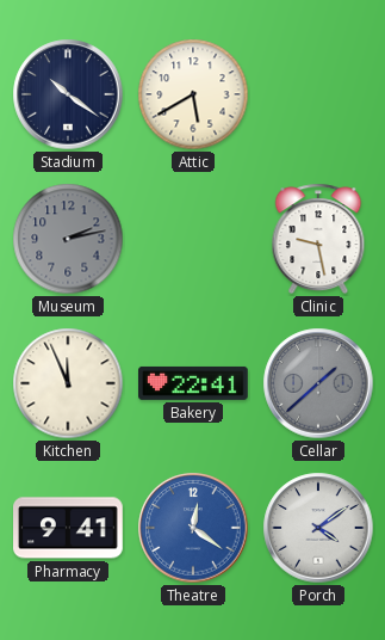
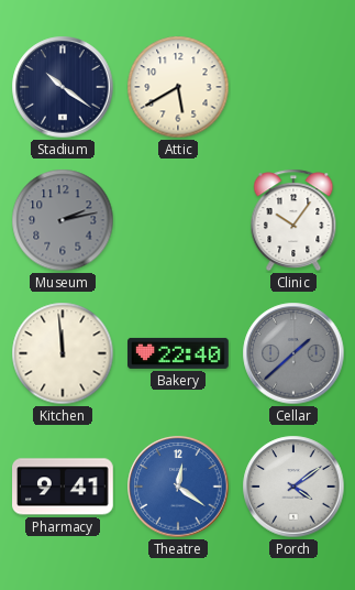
Clinic: 9:28 -> 10:06 (293, 220)
Kitchen: 11:56 -> 11:59 (63, 353)
Bakery: 22:41 -> 22:40 (179, 353)
